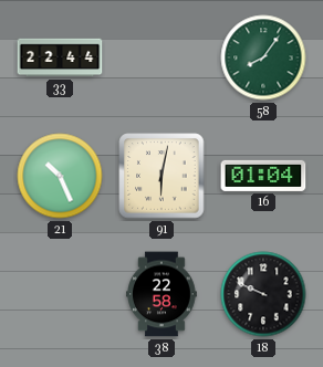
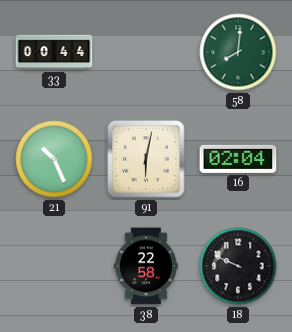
33: 22:44 -> 00:44 (54, 52)
58: 8:06 -> 8:01 (238, 52)
16: 01:04 -> 02:04 (238, 159)
